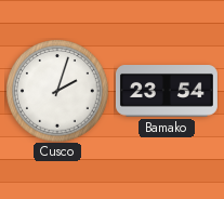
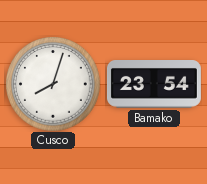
Cusco: 2:03 -> 8:03 (53, 84)
